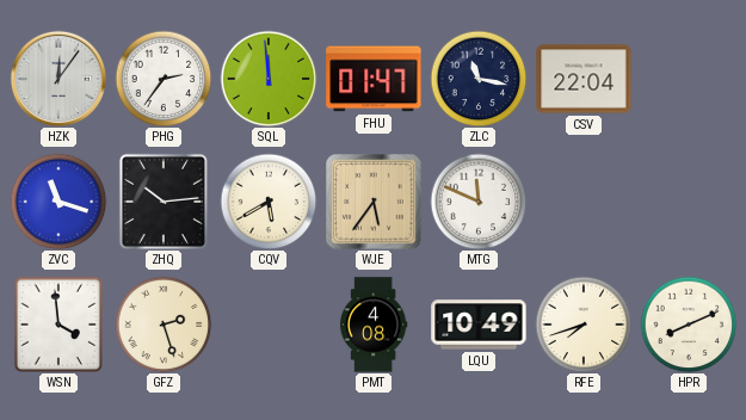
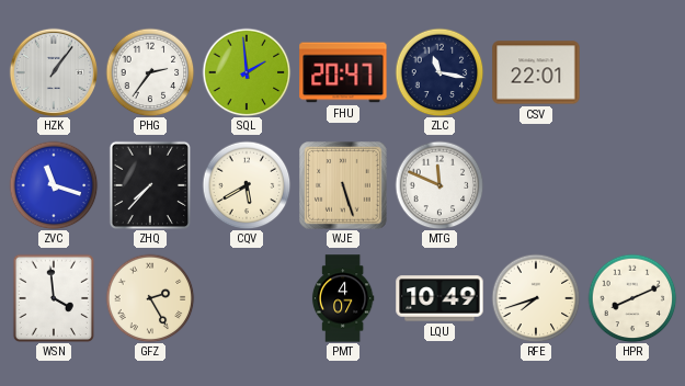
HZK: 12:06 -> 1:06 (53, 71)
SQL: 11:59 -> 1:59 (247, 72)
FHU: 01:47 -> 20:47 (343, 72)
CSV: 22:04 -> 22:01 (536, 72)
ZHQ: 10:14 -> 7:37 (149, 184)
WJE: 5:36 -> 5:27 (343, 185)
GFZ: 2:27 -> 2:25 (150, 298)
PMT: 4:08 -> 4:07 (343, 298)
